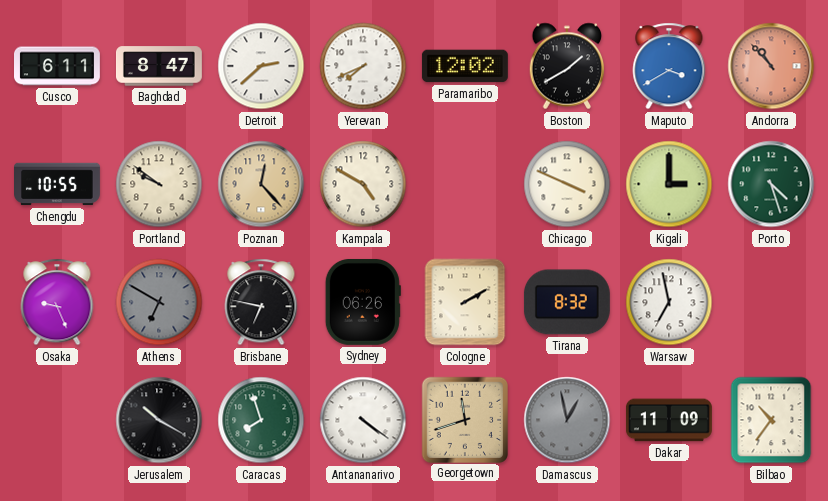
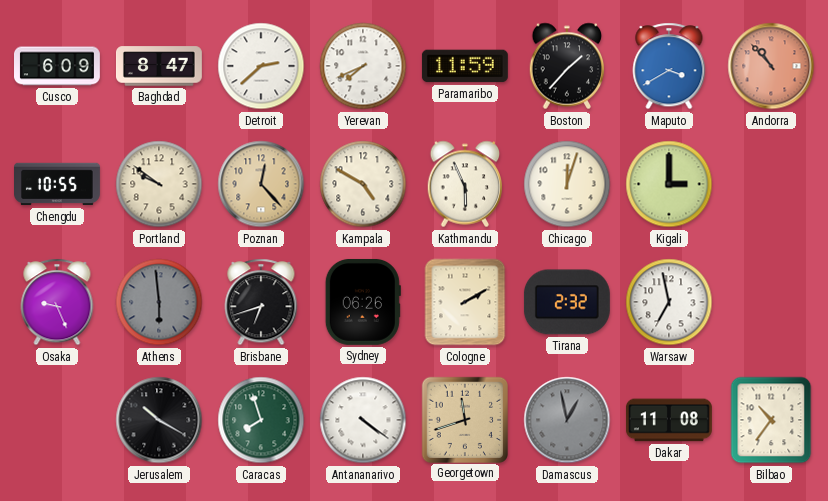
Cusco: 6:11 -> 6:09 (58, 66)
Paramaribo: 12:02 -> 11:59 (465, 66)
Boston: 1:40 -> 1:37 (567, 66)
Kathmandu: none -> 5:56 (465, 184)
Chicago: 3:49 -> 12:03 (567, 184)
Porto: 4:27 -> none (771, 184)
Athens: 6:50 -> 5:59 (159, 302)
Brisbane: 6:47 -> 6:42 (261, 302)
Tirana: 8:32 -> 2:32 (567, 302)
Dakar: 11:09 -> 11:08 (669, 420)
